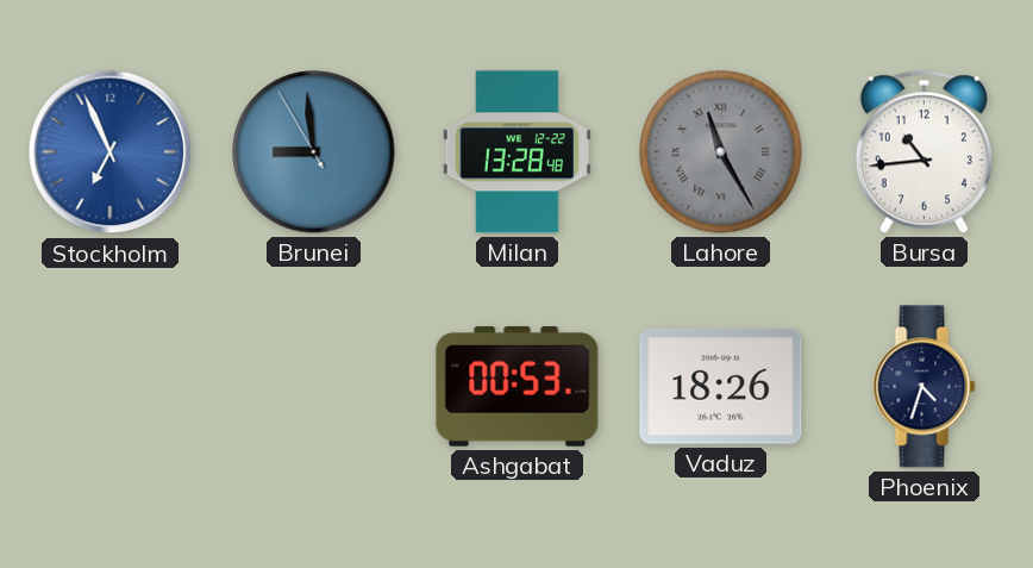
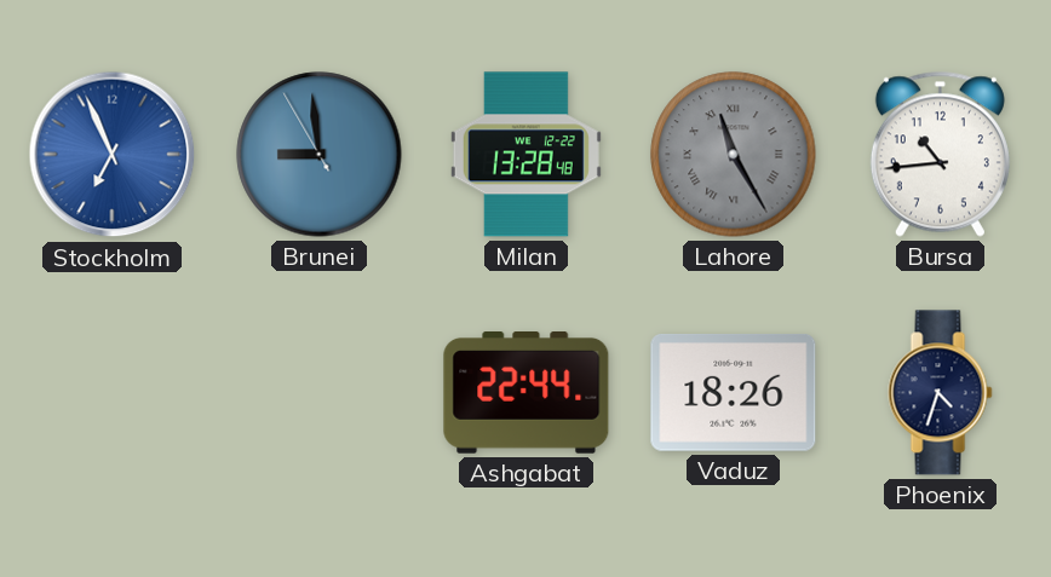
Ashgabat: 00:53 -> 22:44 (527, 393)
